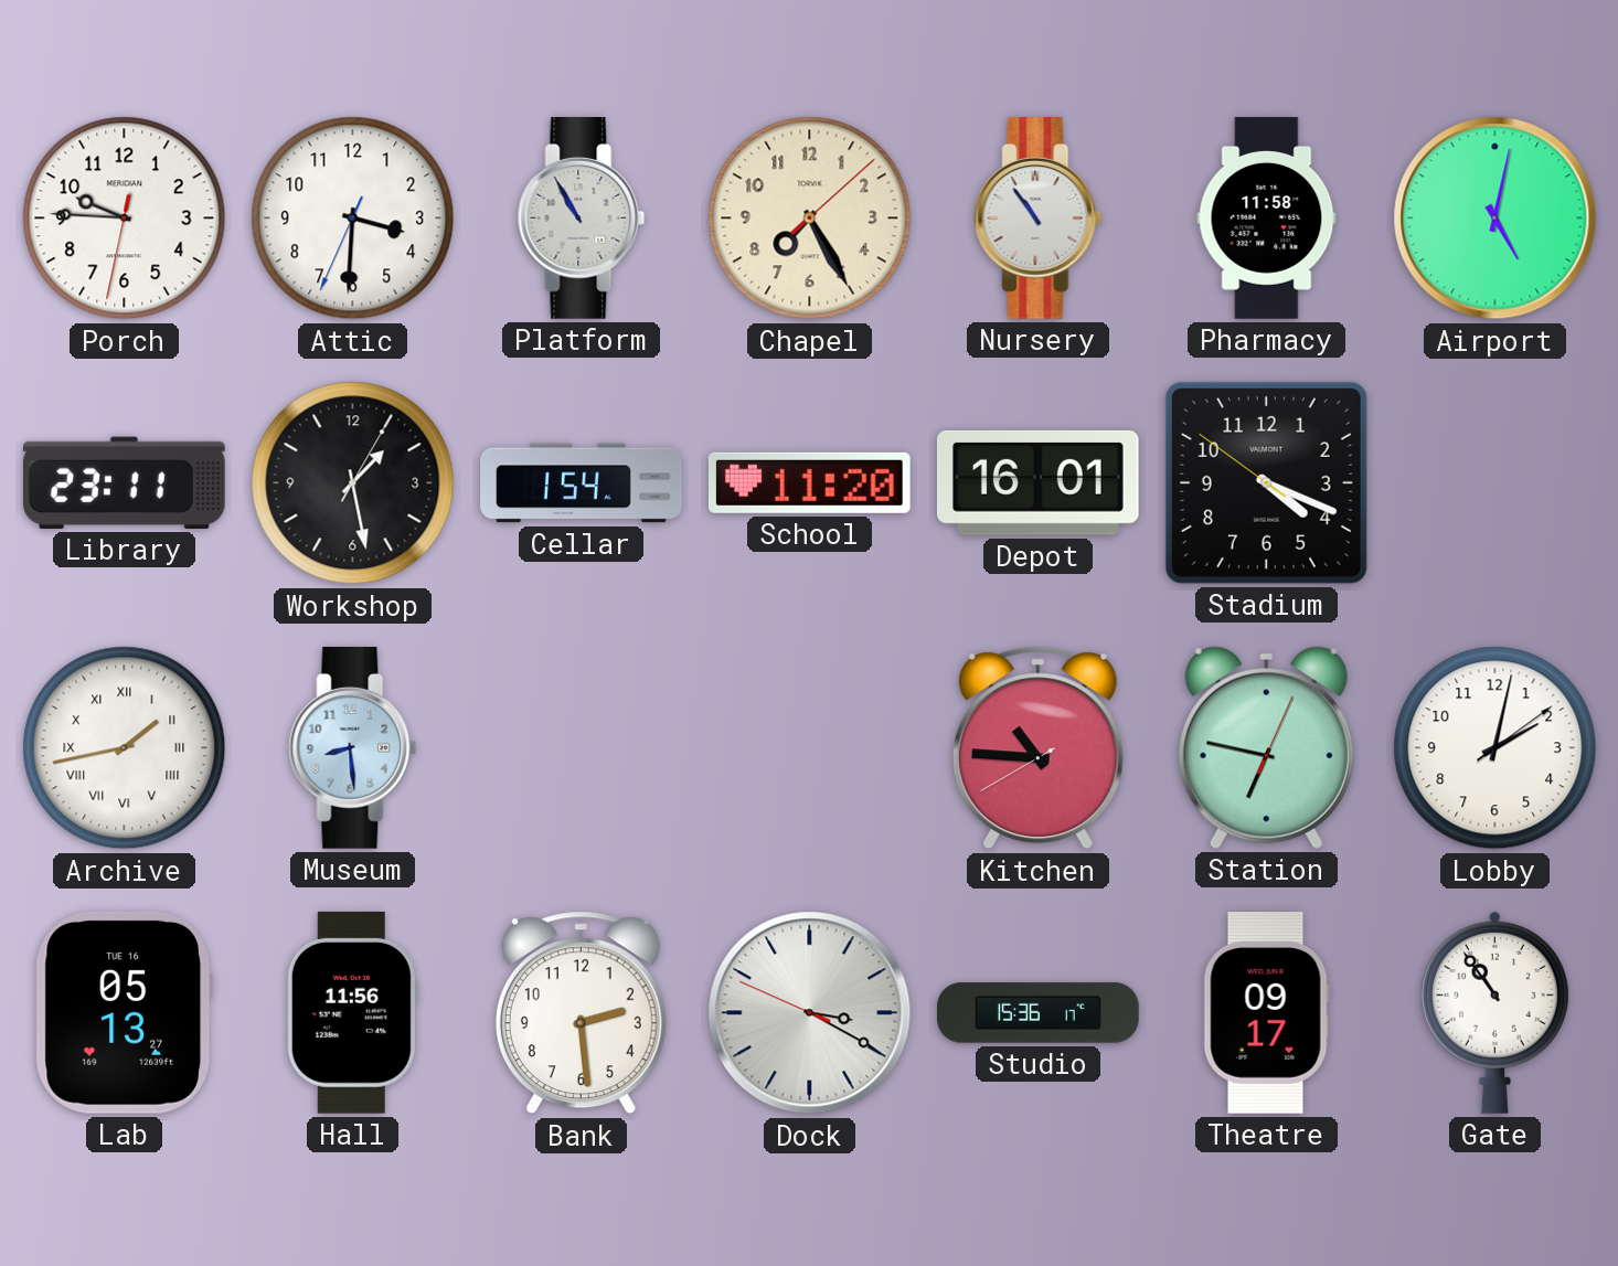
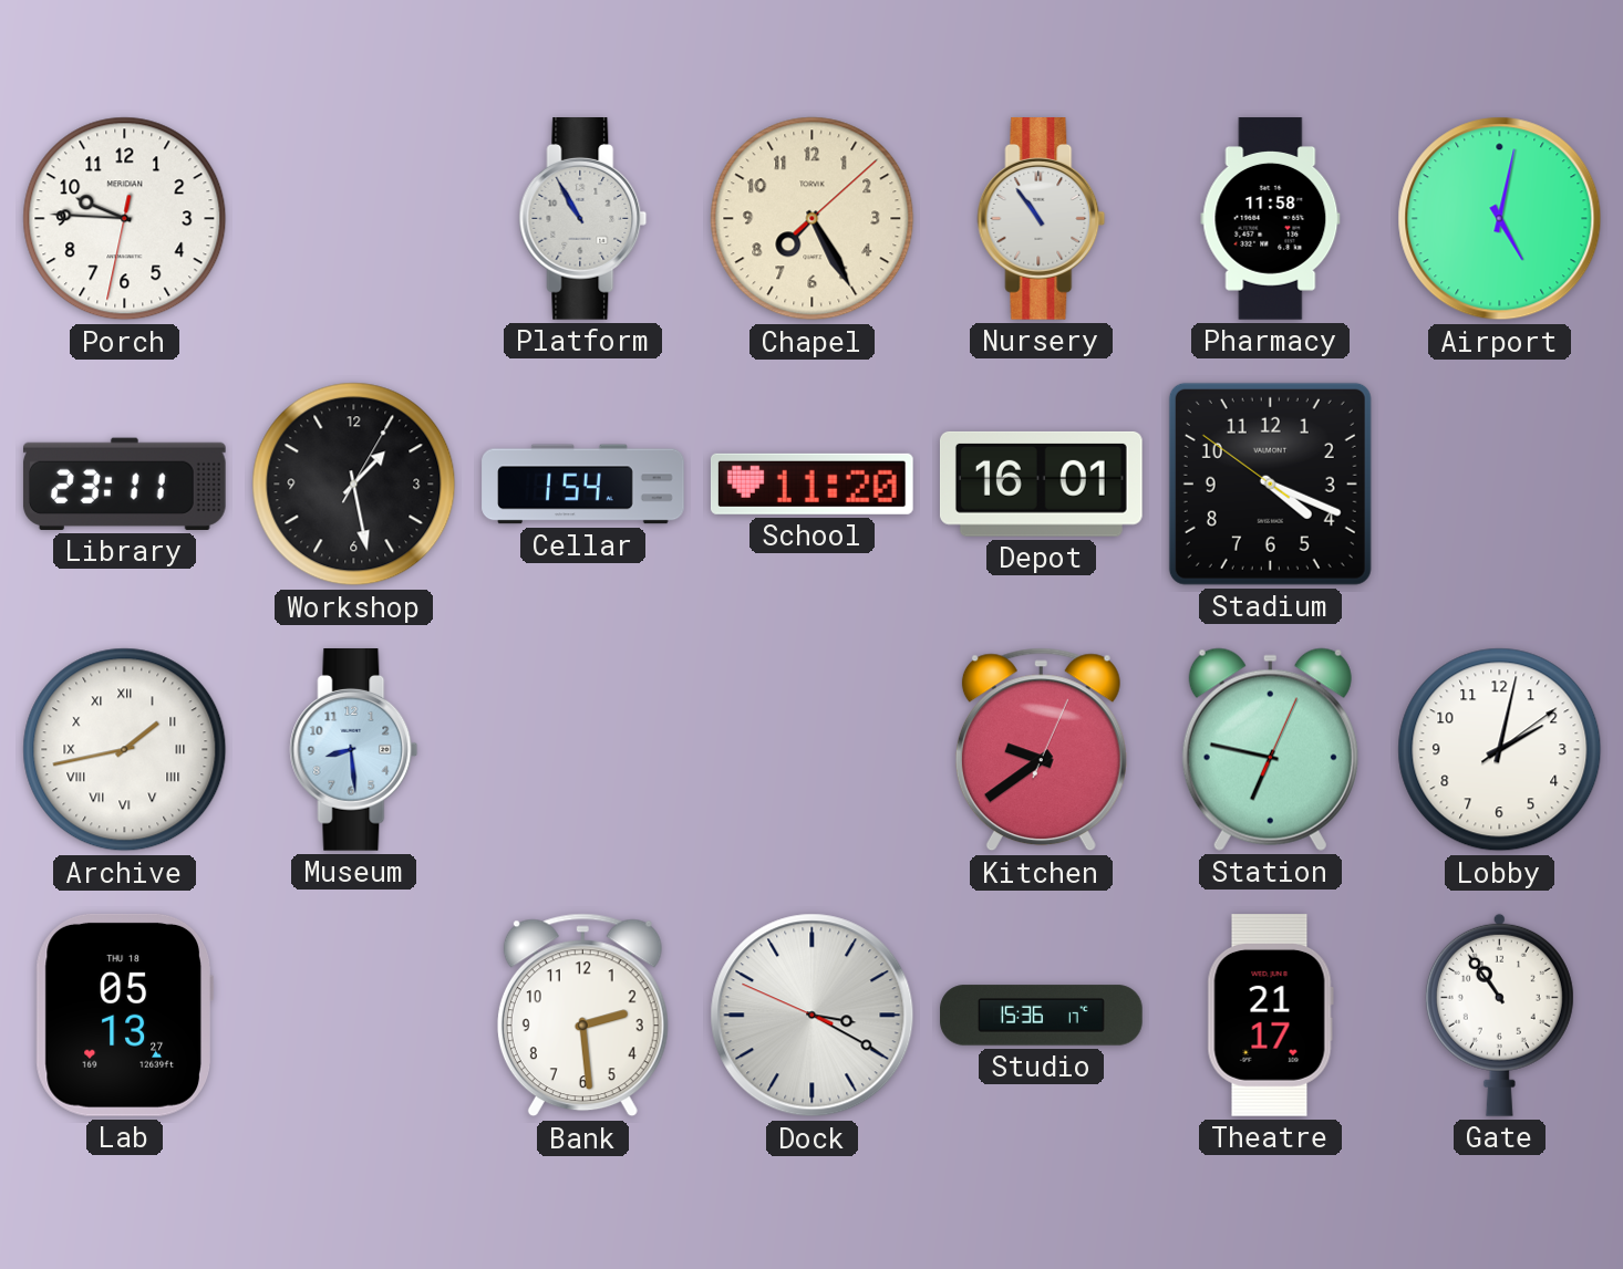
Attic: 3:30 -> none (353, 219)
Kitchen: 10:45 -> 9:39 (1041, 750)
Lab date: TUE 16 -> THU 18 (124, 1015)
Hall: 11:56 -> none (352, 1012)
Theatre: 09:17 -> 21:17 (1270, 1016)
